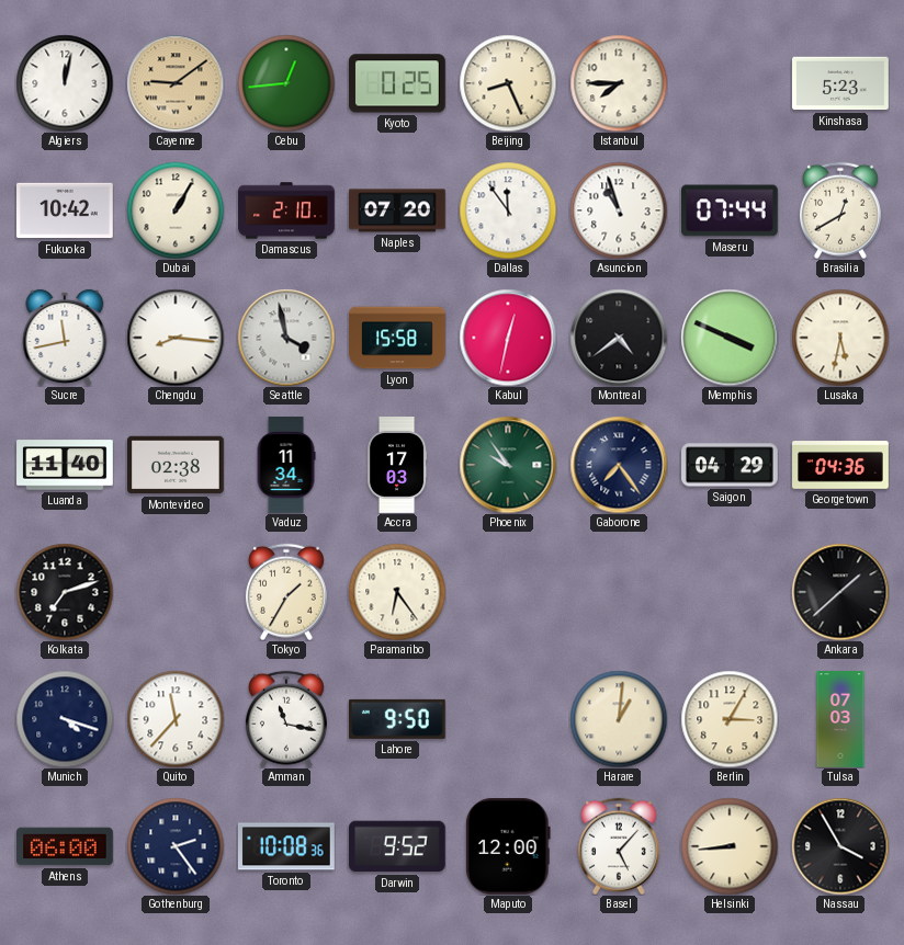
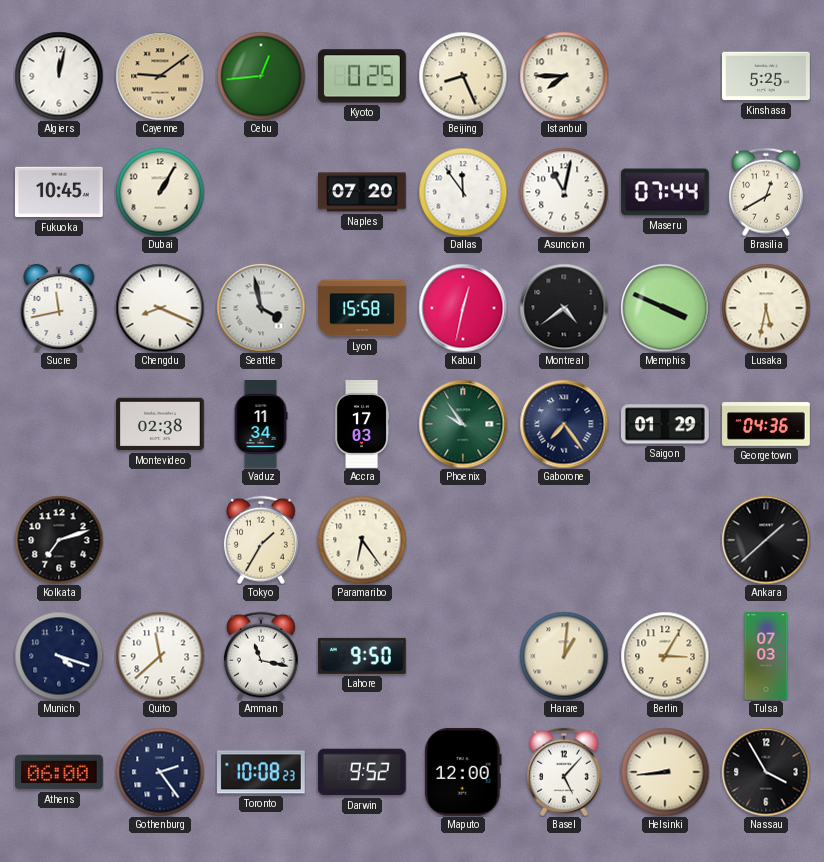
Kinshasa: 5:23 -> 5:25 (767, 76)
Fukuoka: 10:42 -> 10:45 (60, 192)
Damascus: 2:10 -> none (286, 210)
Asuncion: 10:57 -> 11:02 (564, 192)
Chengdu: 8:16 -> 8:19 (160, 308)
Luanda: 11:40 -> none (65, 465)
Saigon: 04:29 -> 01:29 (666, 424)
Quito: 11:37 -> 11:38 (160, 656)
Toronto: 10:08:36 -> 10:08:23 (261, 772)
